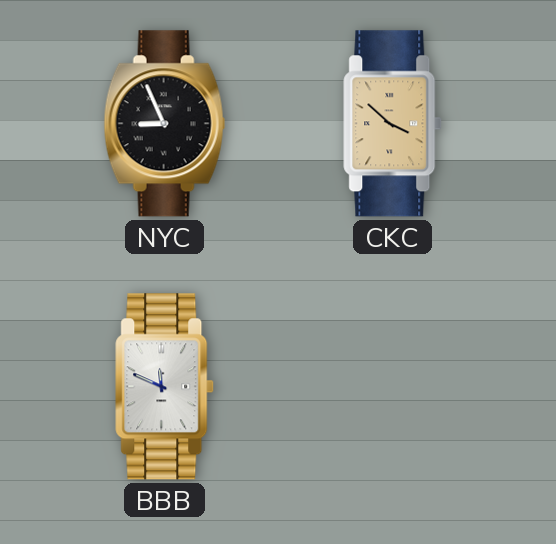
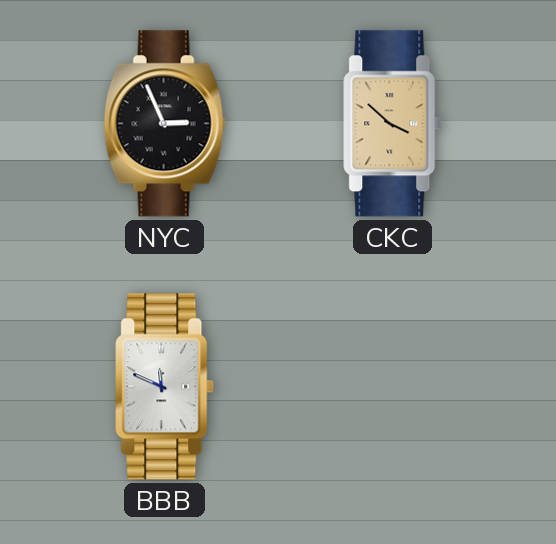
NYC: 8:56 -> 2:56 (165, 124)
